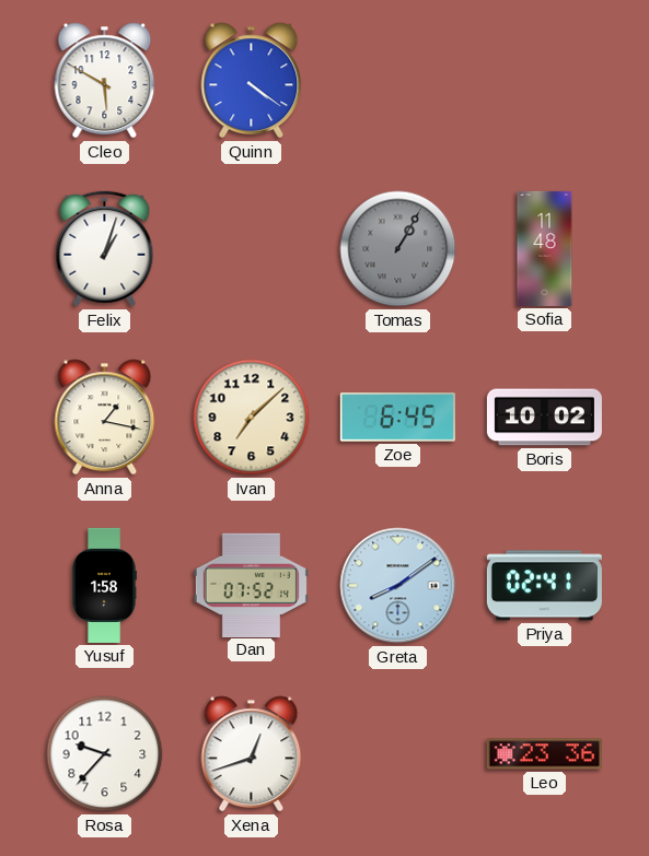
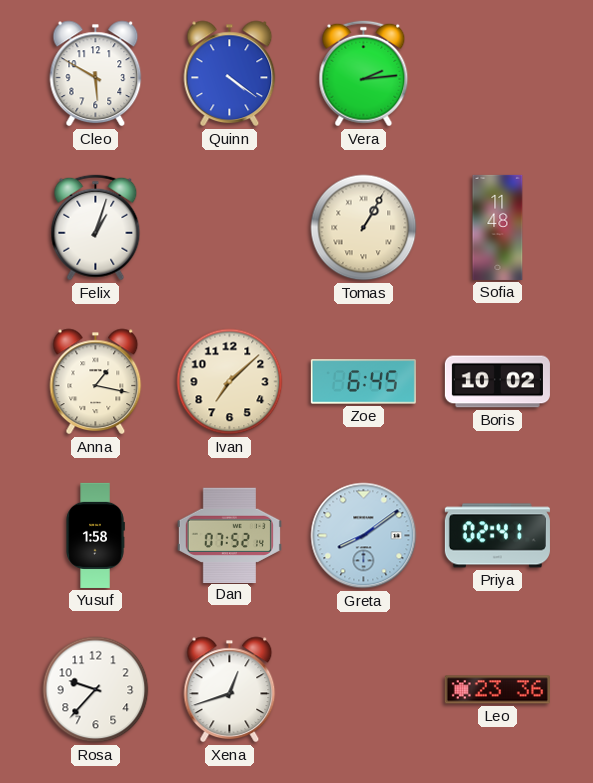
Vera: none -> 2:14 (364, 74)
Tomas dial: grey -> cream (364, 228)
